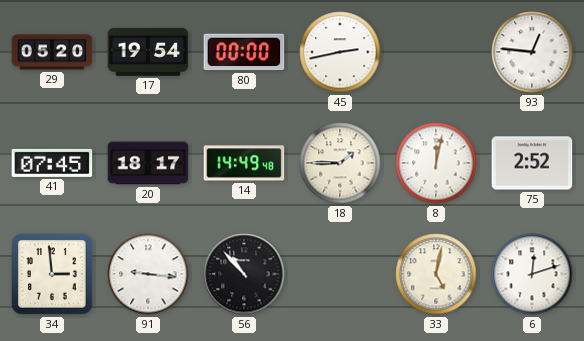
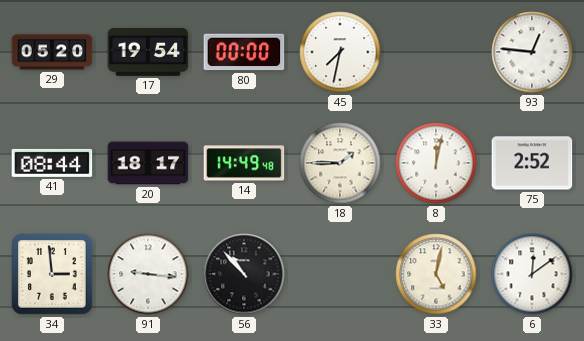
45: 2:43 -> 7:32 (340, 52)
41: 07:45 -> 08:44 (52, 163)
6: 12:12 -> 12:09 (532, 274)
